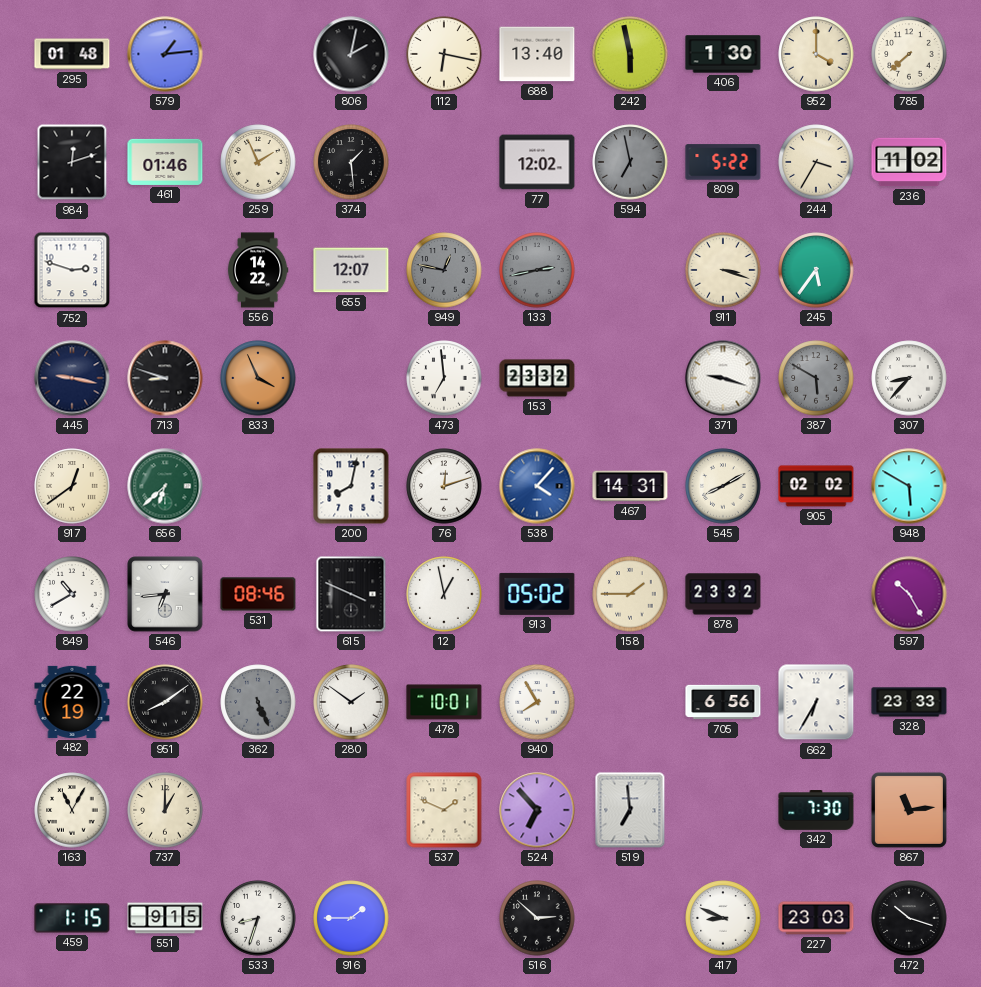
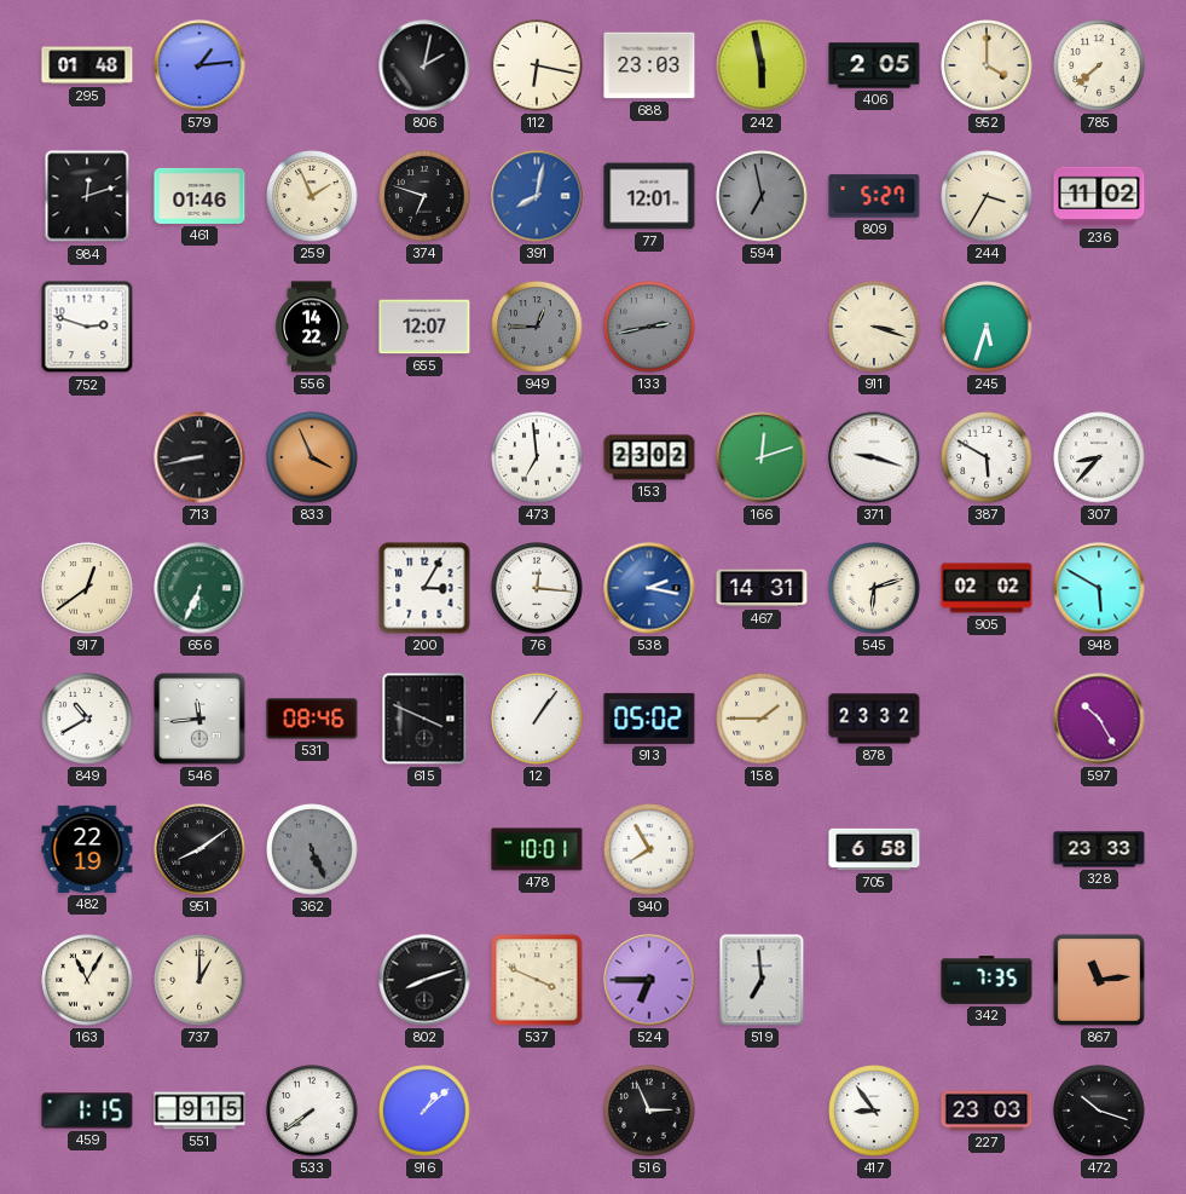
688: 13:40 -> 23:03 (649, 65)
406: 1:30 -> 2:05 (874, 65)
374: 1:29 -> 6:48 (424, 196)
391: none -> 8:02 (537, 196)
77: 12:02 -> 12:01 (649, 196)
809: 5:22 -> 5:27 (874, 196)
949: 12:47 -> 12:45 (537, 327)
245: 5:36 -> 5:33 (987, 327)
445: 9:17 -> none (72, 378)
713: 8:48 -> 8:43 (199, 457)
153: 23:32 -> 23:02 (649, 457)
166: none -> 12:12 (762, 457)
387 dial: grey -> white (987, 457)
656: 6:38 -> 6:34 (199, 588)
200: 8:02 -> 3:05 (424, 588)
76: 12:12 -> 12:16 (537, 588)
538: 4:07 -> 2:17 (649, 588)
545: 8:10 -> 6:12 (874, 588)
546: 6:44 -> 11:44 (199, 719)
12: 12:58 -> 1:06 (537, 719)
280: 1:51 -> none (351, 702)
705: 6:56 -> 6:58 (874, 849)
662: 6:35 -> none (816, 702)
802: none -> 8:12 (424, 980)
537: 1:49 -> 3:49 (537, 980)
524: 6:53 -> 6:45 (649, 980)
342: 7:30 -> 7:35 (987, 980)
533: 8:33 -> 7:39 (312, 1111)
916: 1:45 -> 1:08 (424, 1111)
516: 2:52 -> 2:56 (649, 1111)
417: 8:49 -> 8:54 (874, 1111)
